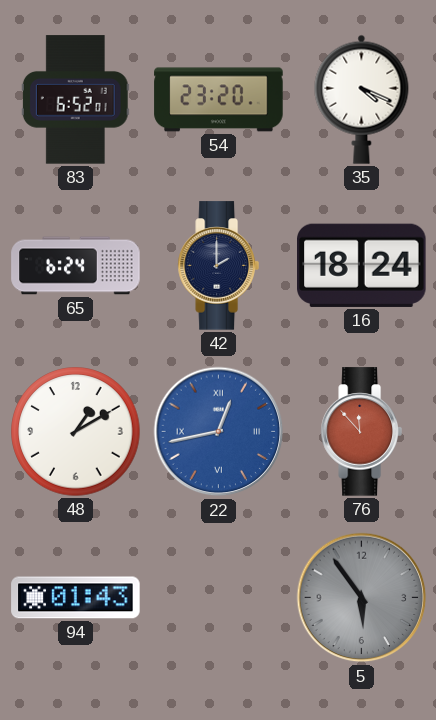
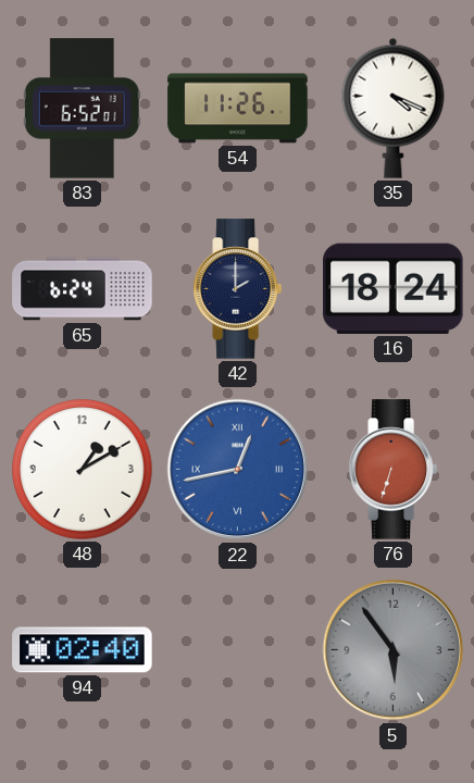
54: 23:20 -> 11:26 (238, 109)
76: 11:53 -> 6:33 (392, 470)
94: 01:43 -> 02:40 (83, 650)
